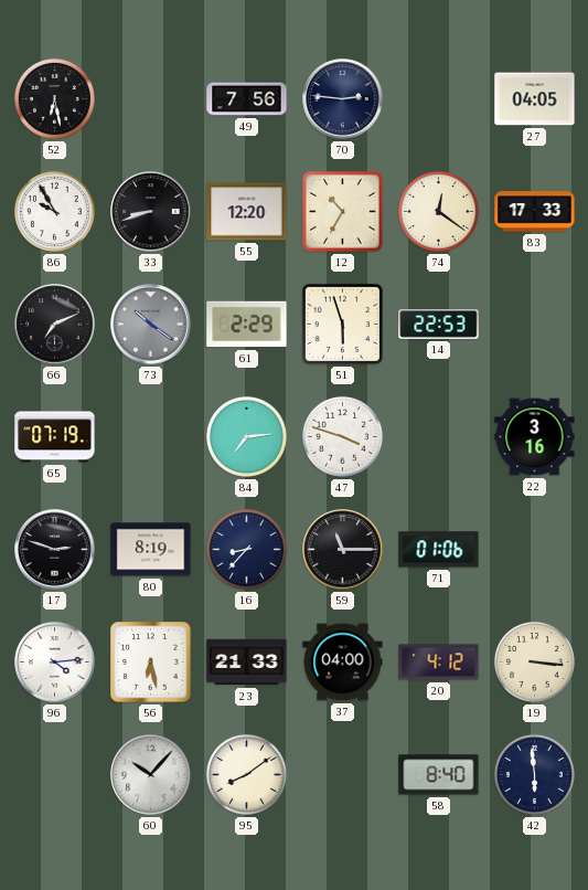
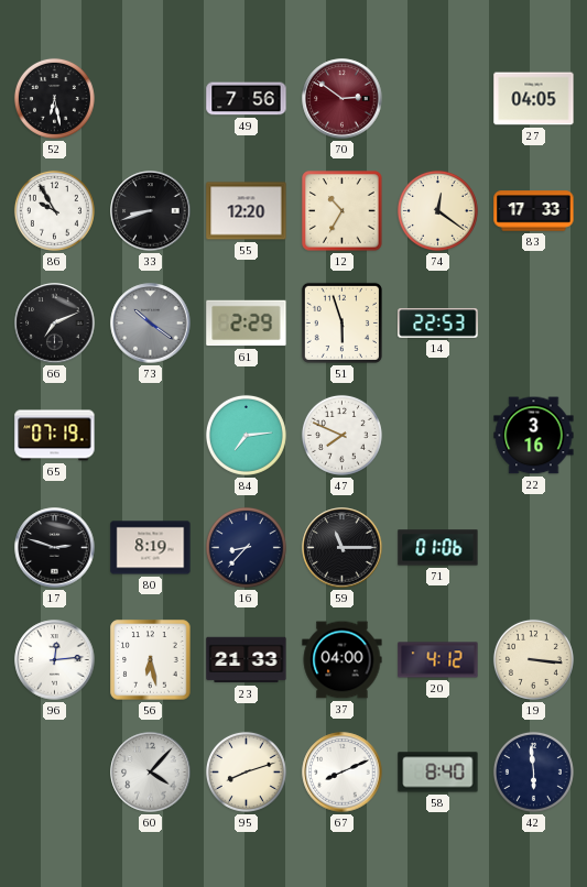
70: 2:46 -> 2:51 (343, 99)
70 dial: navy -> burgundy (343, 99)
47: 3:48 -> 7:49 (341, 435)
96: 4:14 -> 12:14 (55, 660)
60: 10:07 -> 4:07 (151, 773)
95: 8:09 -> 8:12 (246, 771)
67: none -> 8:11 (343, 773)
